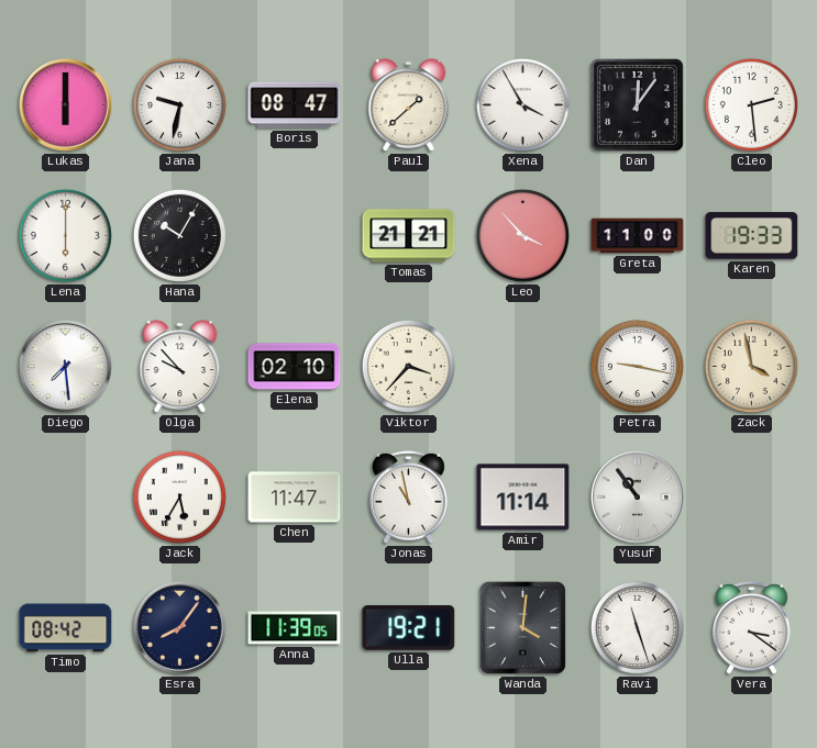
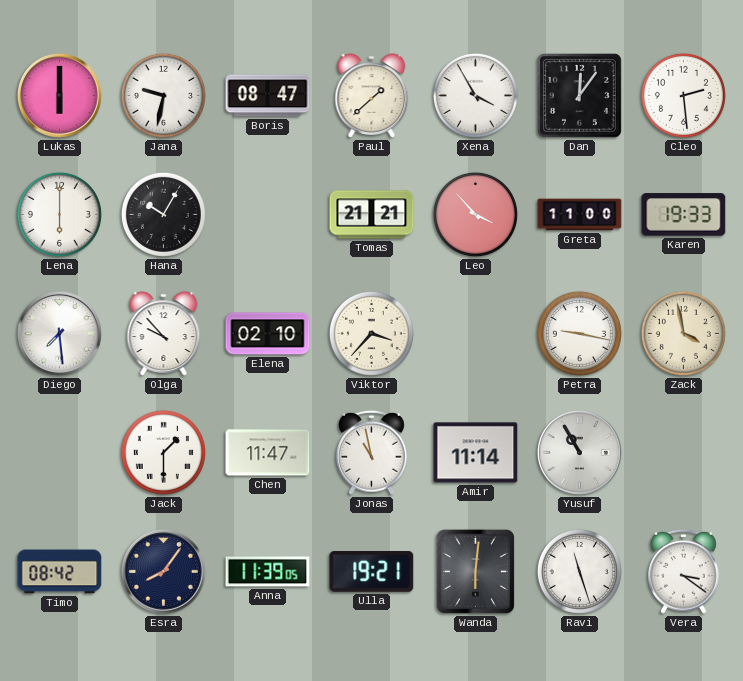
Jack: 5:35 -> 1:30 (163, 452)
Yusuf: 10:54 -> 10:55 (579, 452)
Wanda: 4:01 -> 6:01 (475, 571)
